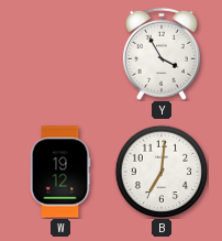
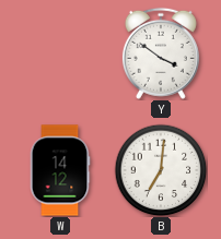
Y: 3:55 -> 3:51 (161, 53)
W: 19:12 -> 14:12 (60, 170)
